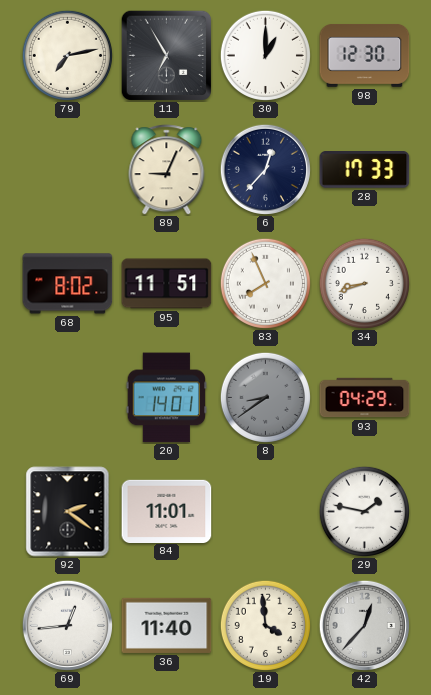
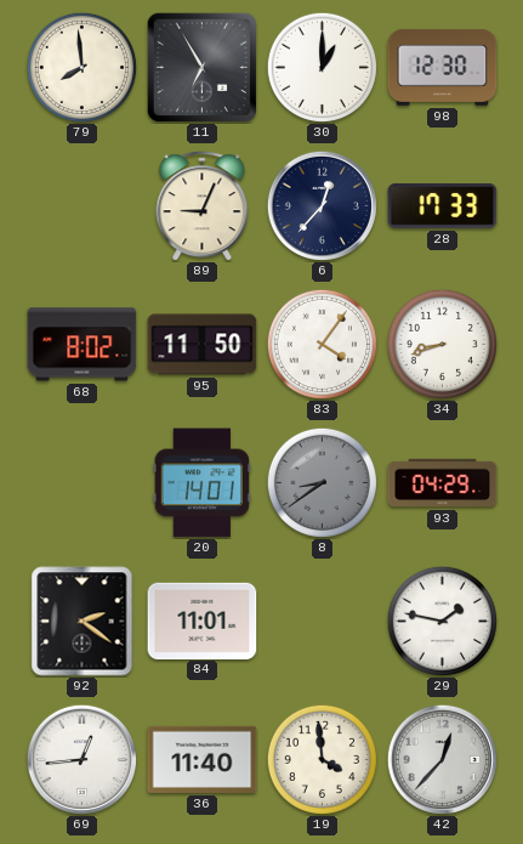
79: 7:13 -> 7:59 (81, 67)
95: 11:51 -> 11:50 (203, 345)
83: 7:56 -> 4:06 (322, 344)
